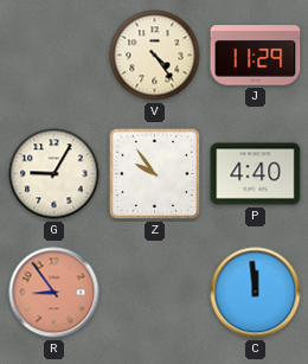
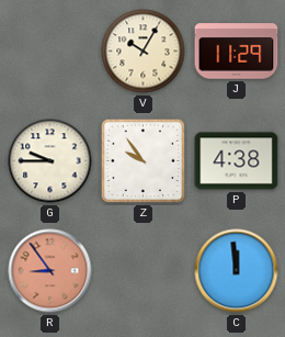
V: 4:24 -> 10:05 (144, 52)
G: 9:05 -> 9:45 (50, 161)
P: 4:40 -> 4:38 (237, 161)
